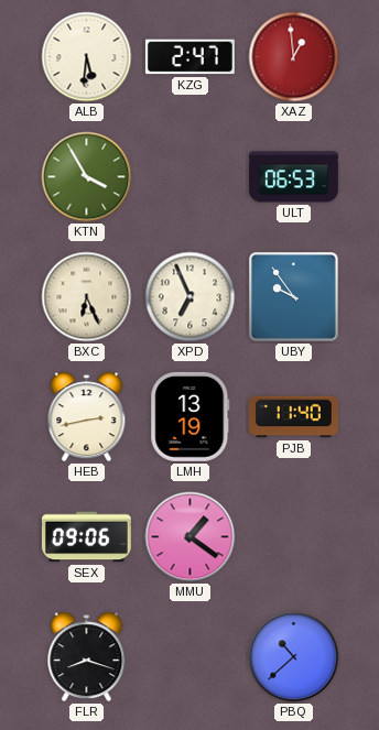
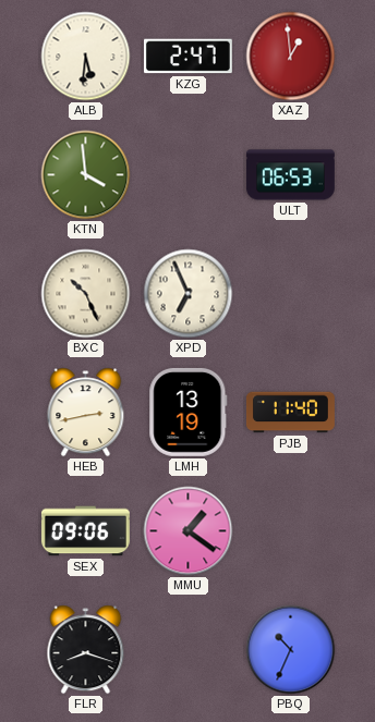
KTN: 3:55 -> 3:59 (86, 175)
BXC: 6:26 -> 10:26 (86, 294)
UBY: 9:54 -> none (294, 297)
PBQ: 10:38 -> 10:34 (291, 650)
